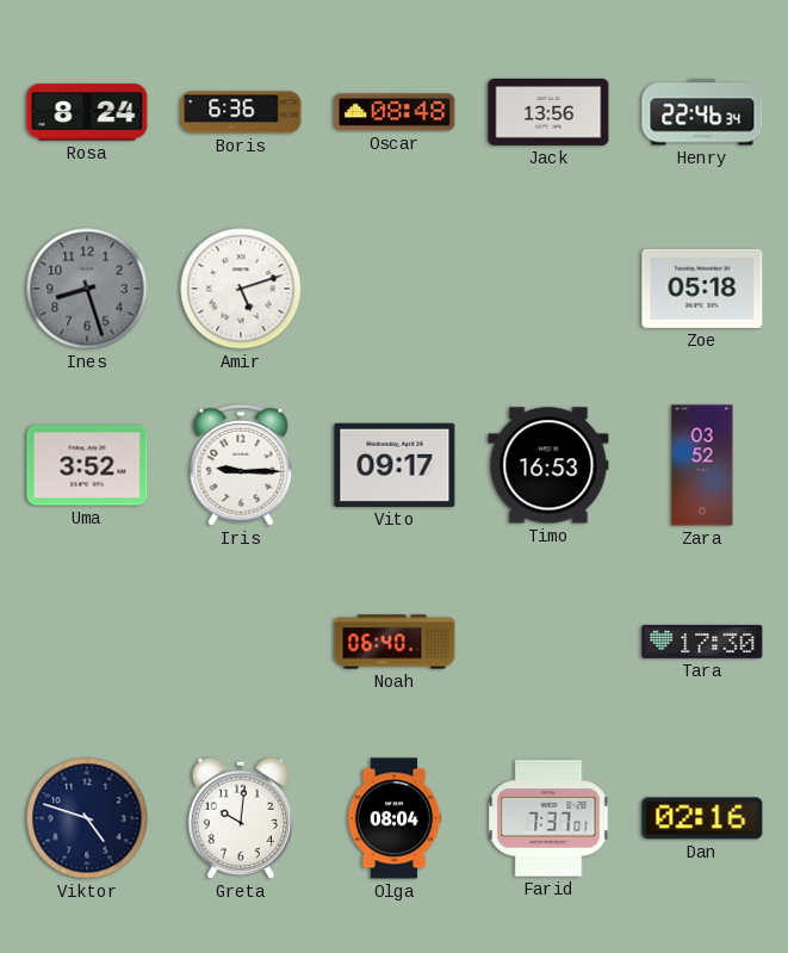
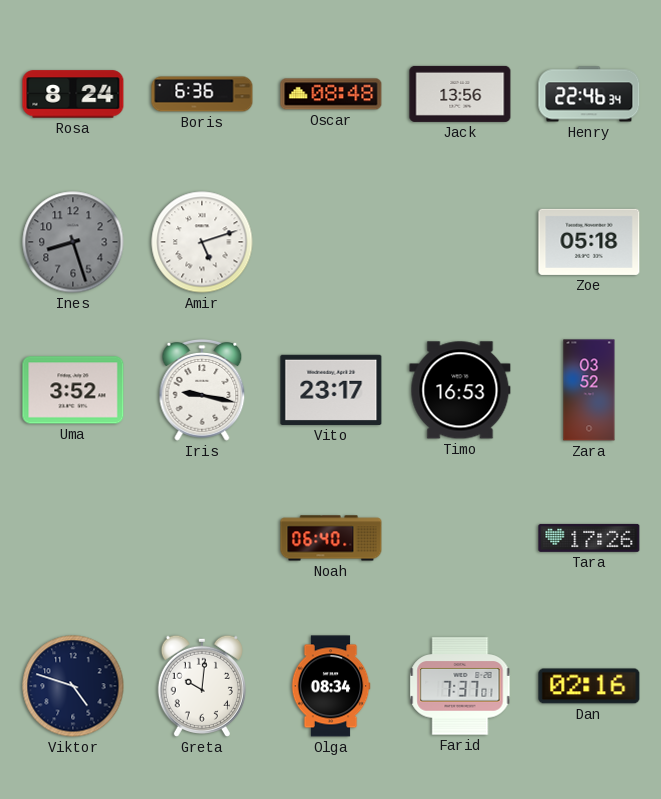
Iris: 9:15 -> 9:17 (202, 391)
Vito: 09:17 -> 23:17 (331, 390)
Tara: 17:30 -> 17:26 (589, 538)
Olga: 08:04 -> 08:34 (331, 686)
